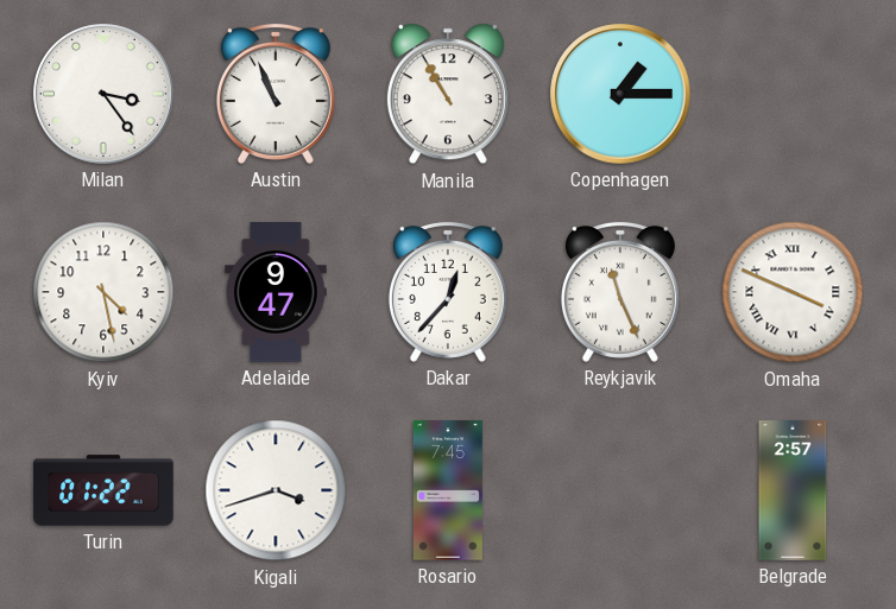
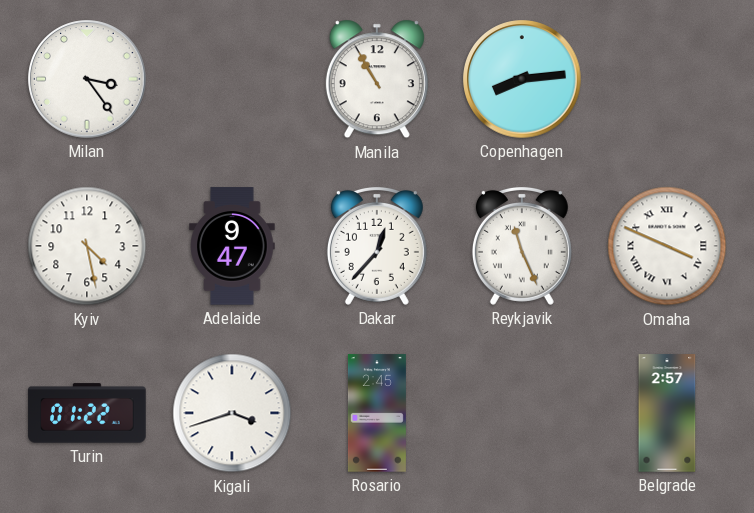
Austin: 10:56 -> none (276, 94)
Copenhagen: 1:15 -> 8:14 (522, 79)
Rosario: 7:45 -> 2:45 (377, 413)
